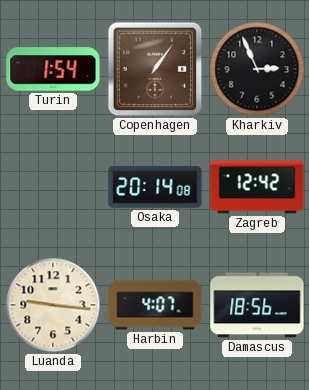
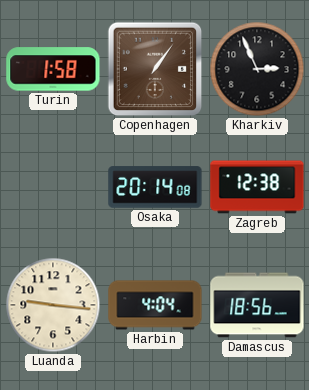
Turin: 1:54 -> 1:58 (53, 69)
Zagreb: 12:42 -> 12:38 (257, 187)
Harbin: 4:07 -> 4:04 (155, 305)
